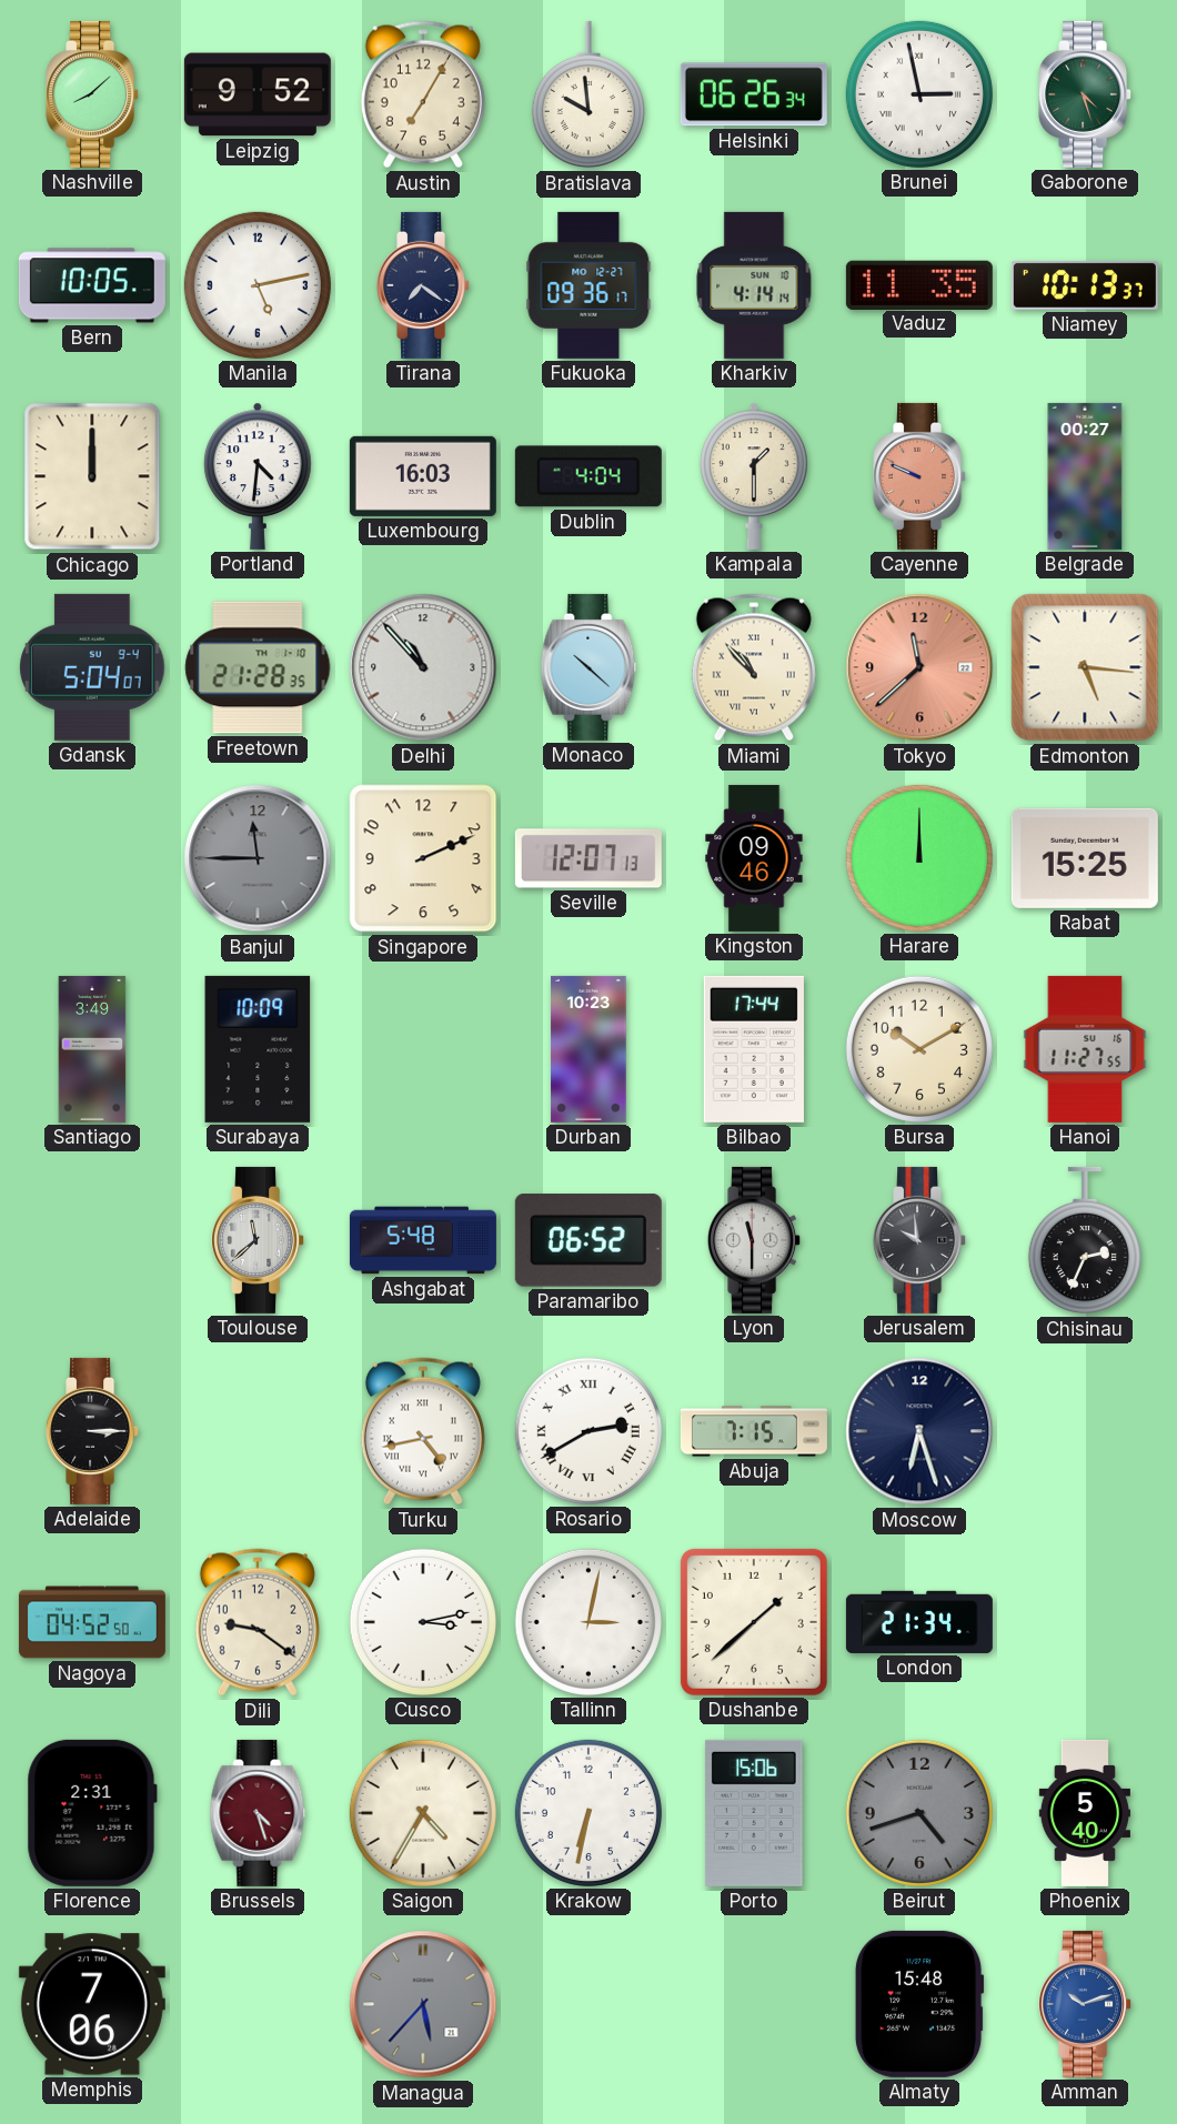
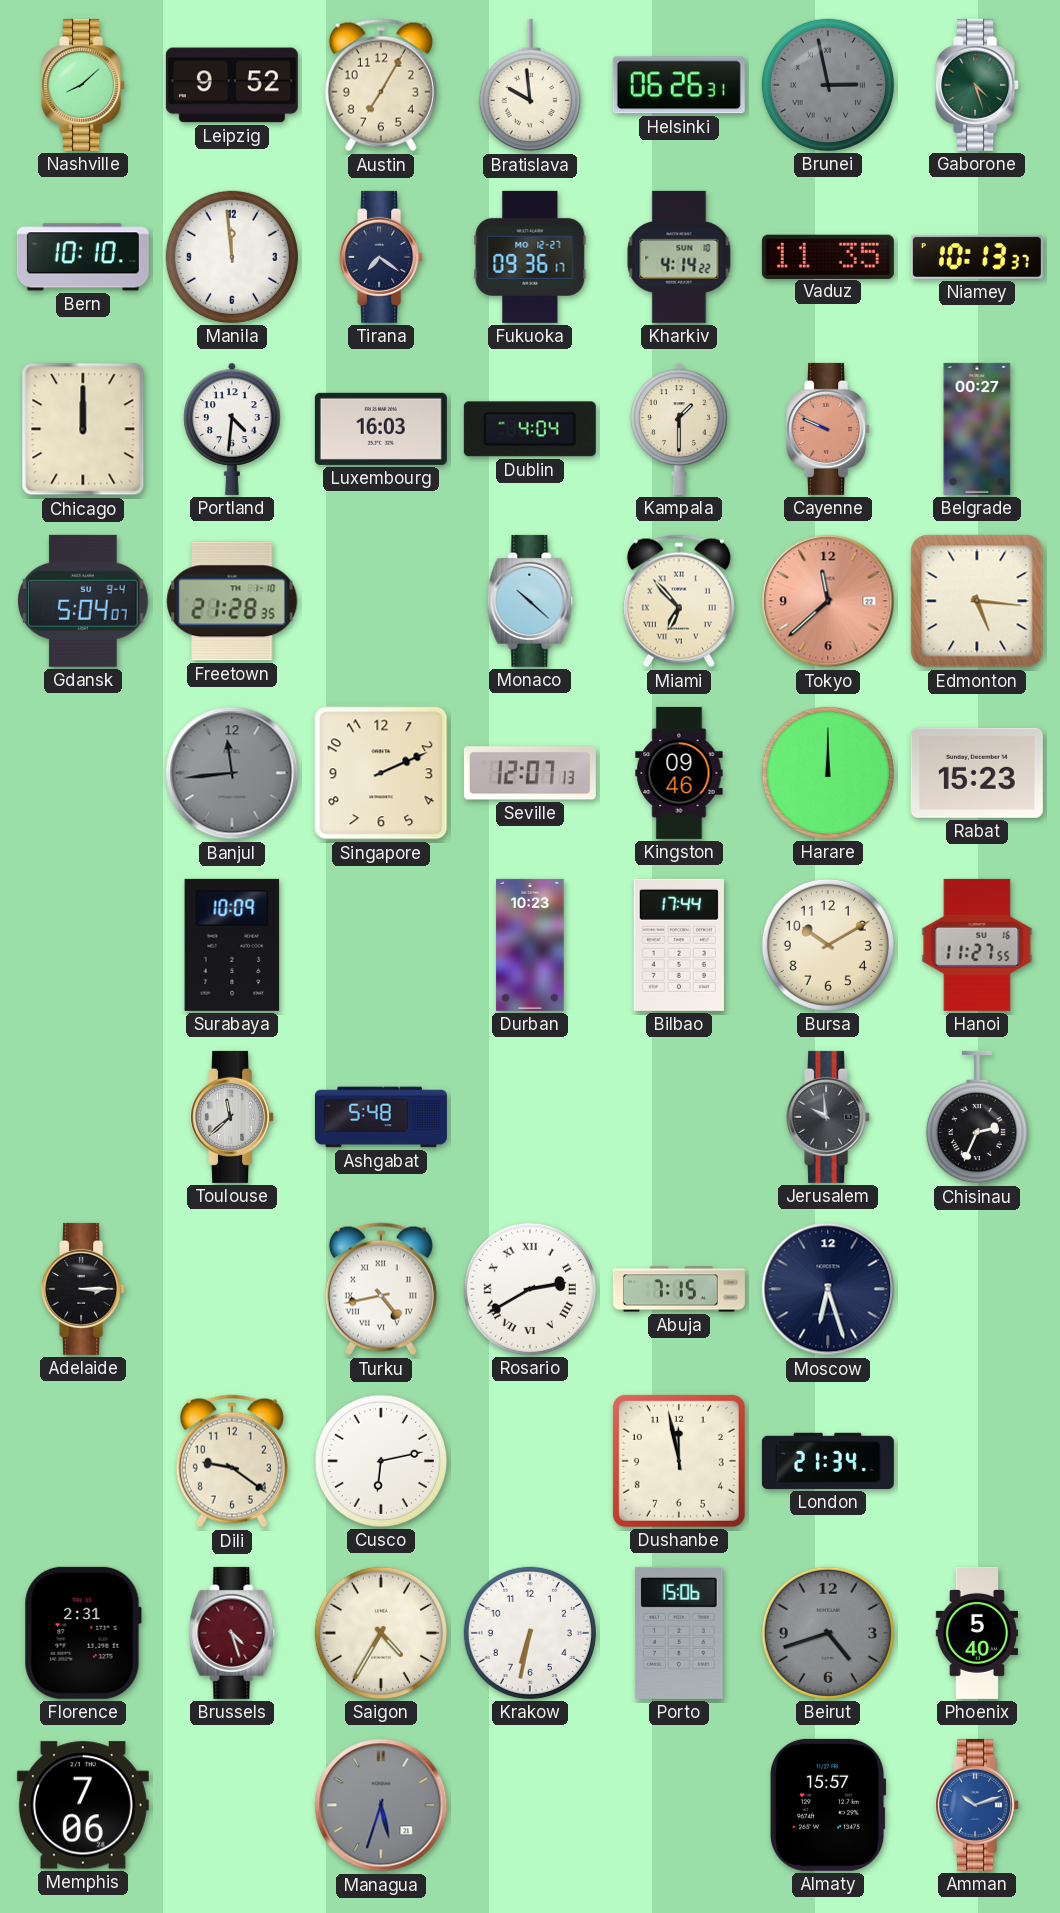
Helsinki: 06:26:34 -> 06:26:31 (679, 85)
Brunei dial: white -> grey (828, 85)
Bern: 10:05 -> 10:10 (83, 257)
Manila: 5:13 -> 11:59 (232, 257)
Kharkiv: 4:14:14 -> 4:14:22 (679, 257)
Delhi: 10:53 -> none (423, 667)
Miami: 10:53 -> 6:53 (679, 601)
Banjul: 11:45 -> 11:44 (232, 773)
Rabat: 15:25 -> 15:23 (977, 773)
Santiago: 3:49 -> none (92, 1049)
Paramaribo: 06:52 -> none (588, 1240)
Lyon: 11:30 -> none (755, 1240)
Nagoya: 04:52 -> none (92, 1622)
Cusco: 3:13 -> 6:13 (381, 1461)
Tallinn: 3:02 -> none (588, 1622)
Dushanbe: 1:38 -> 11:58 (679, 1461)
Managua: 5:37 -> 5:33 (381, 1805)
Almaty: 15:48 -> 15:57 (828, 1805)
